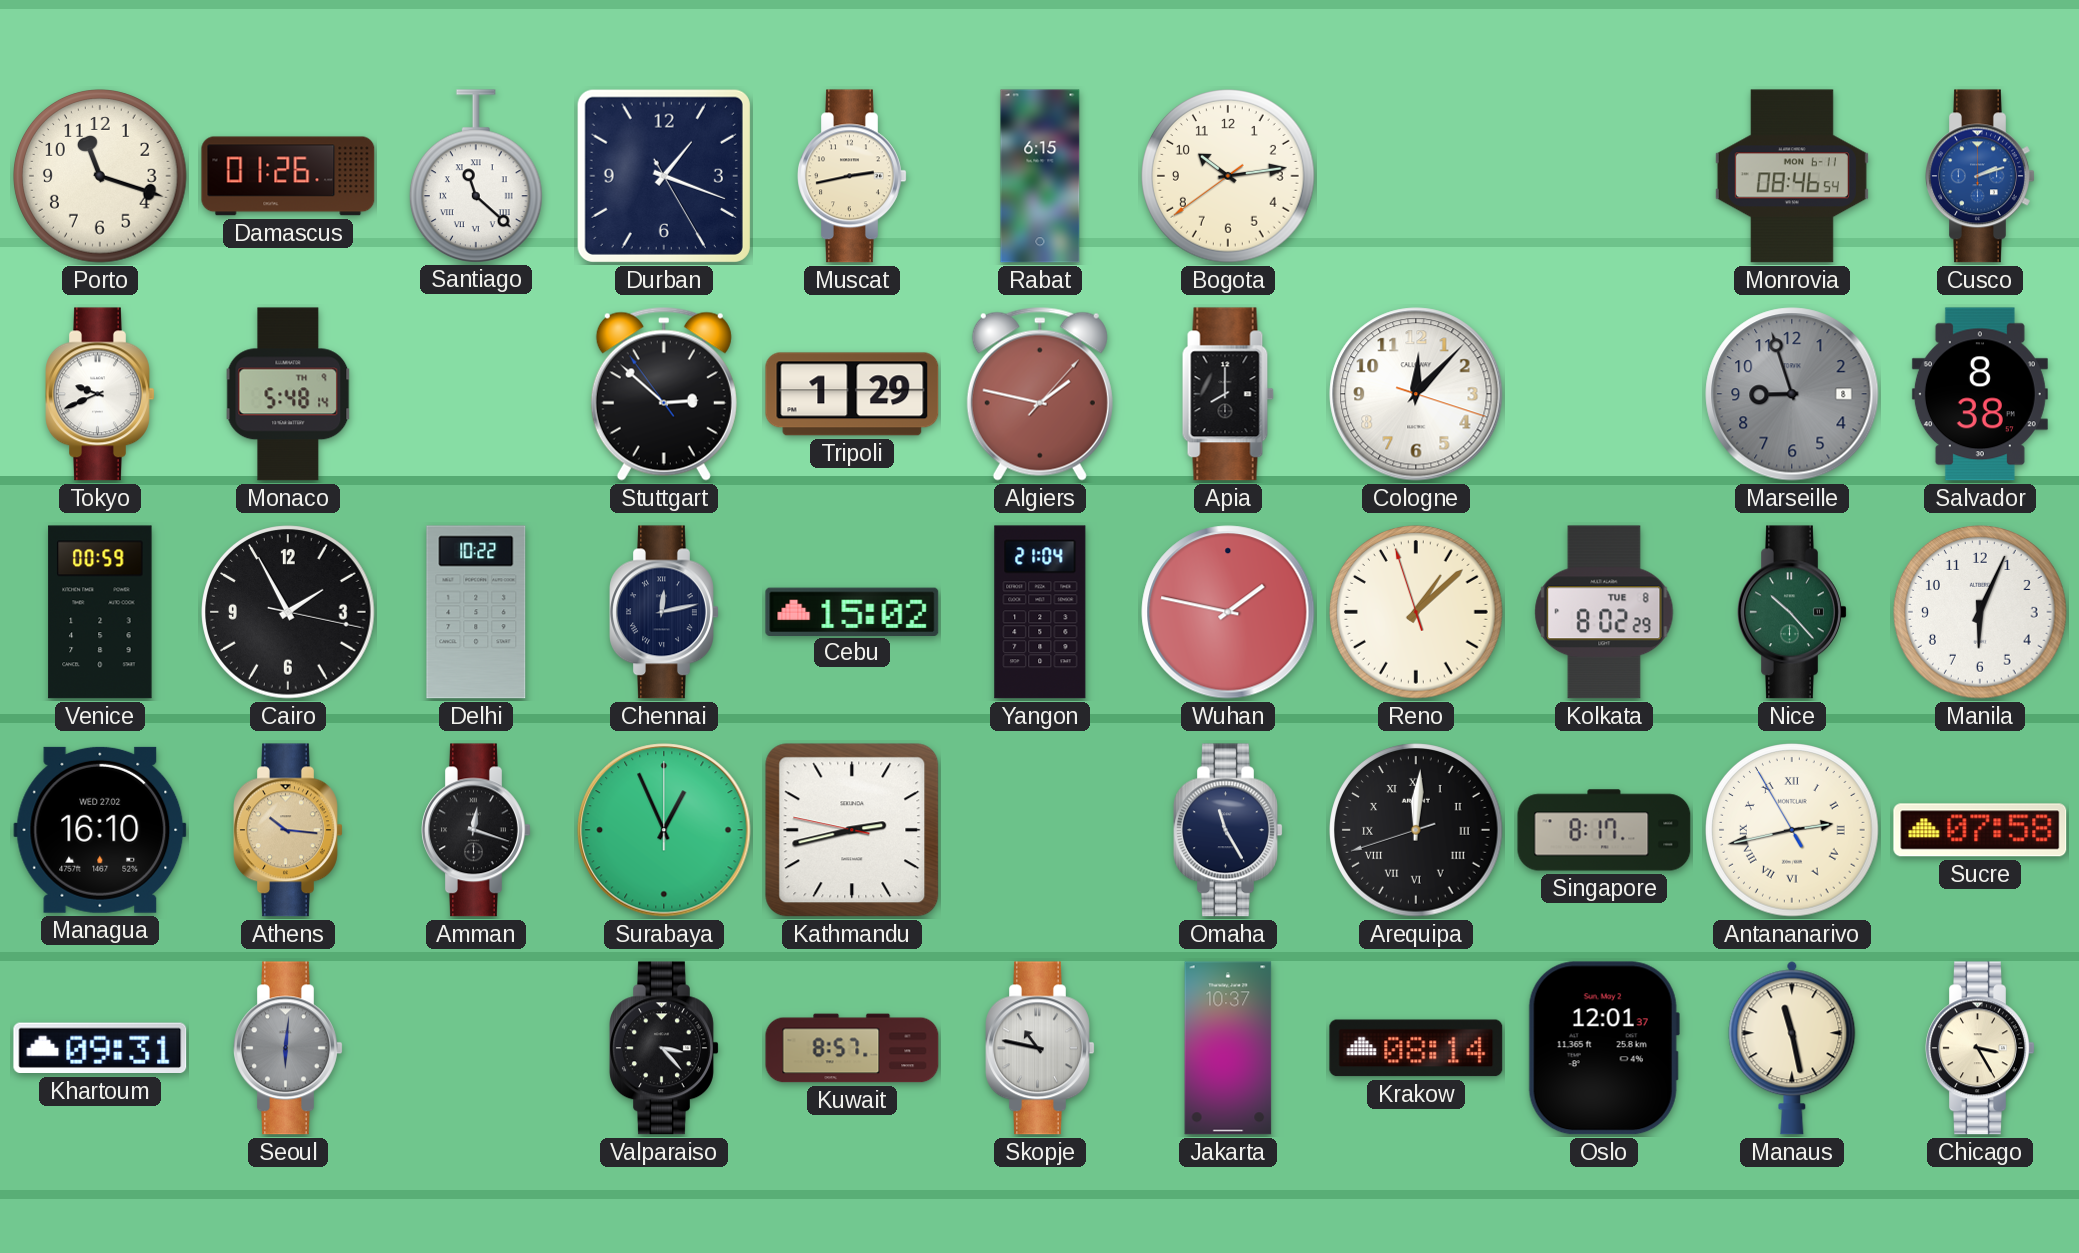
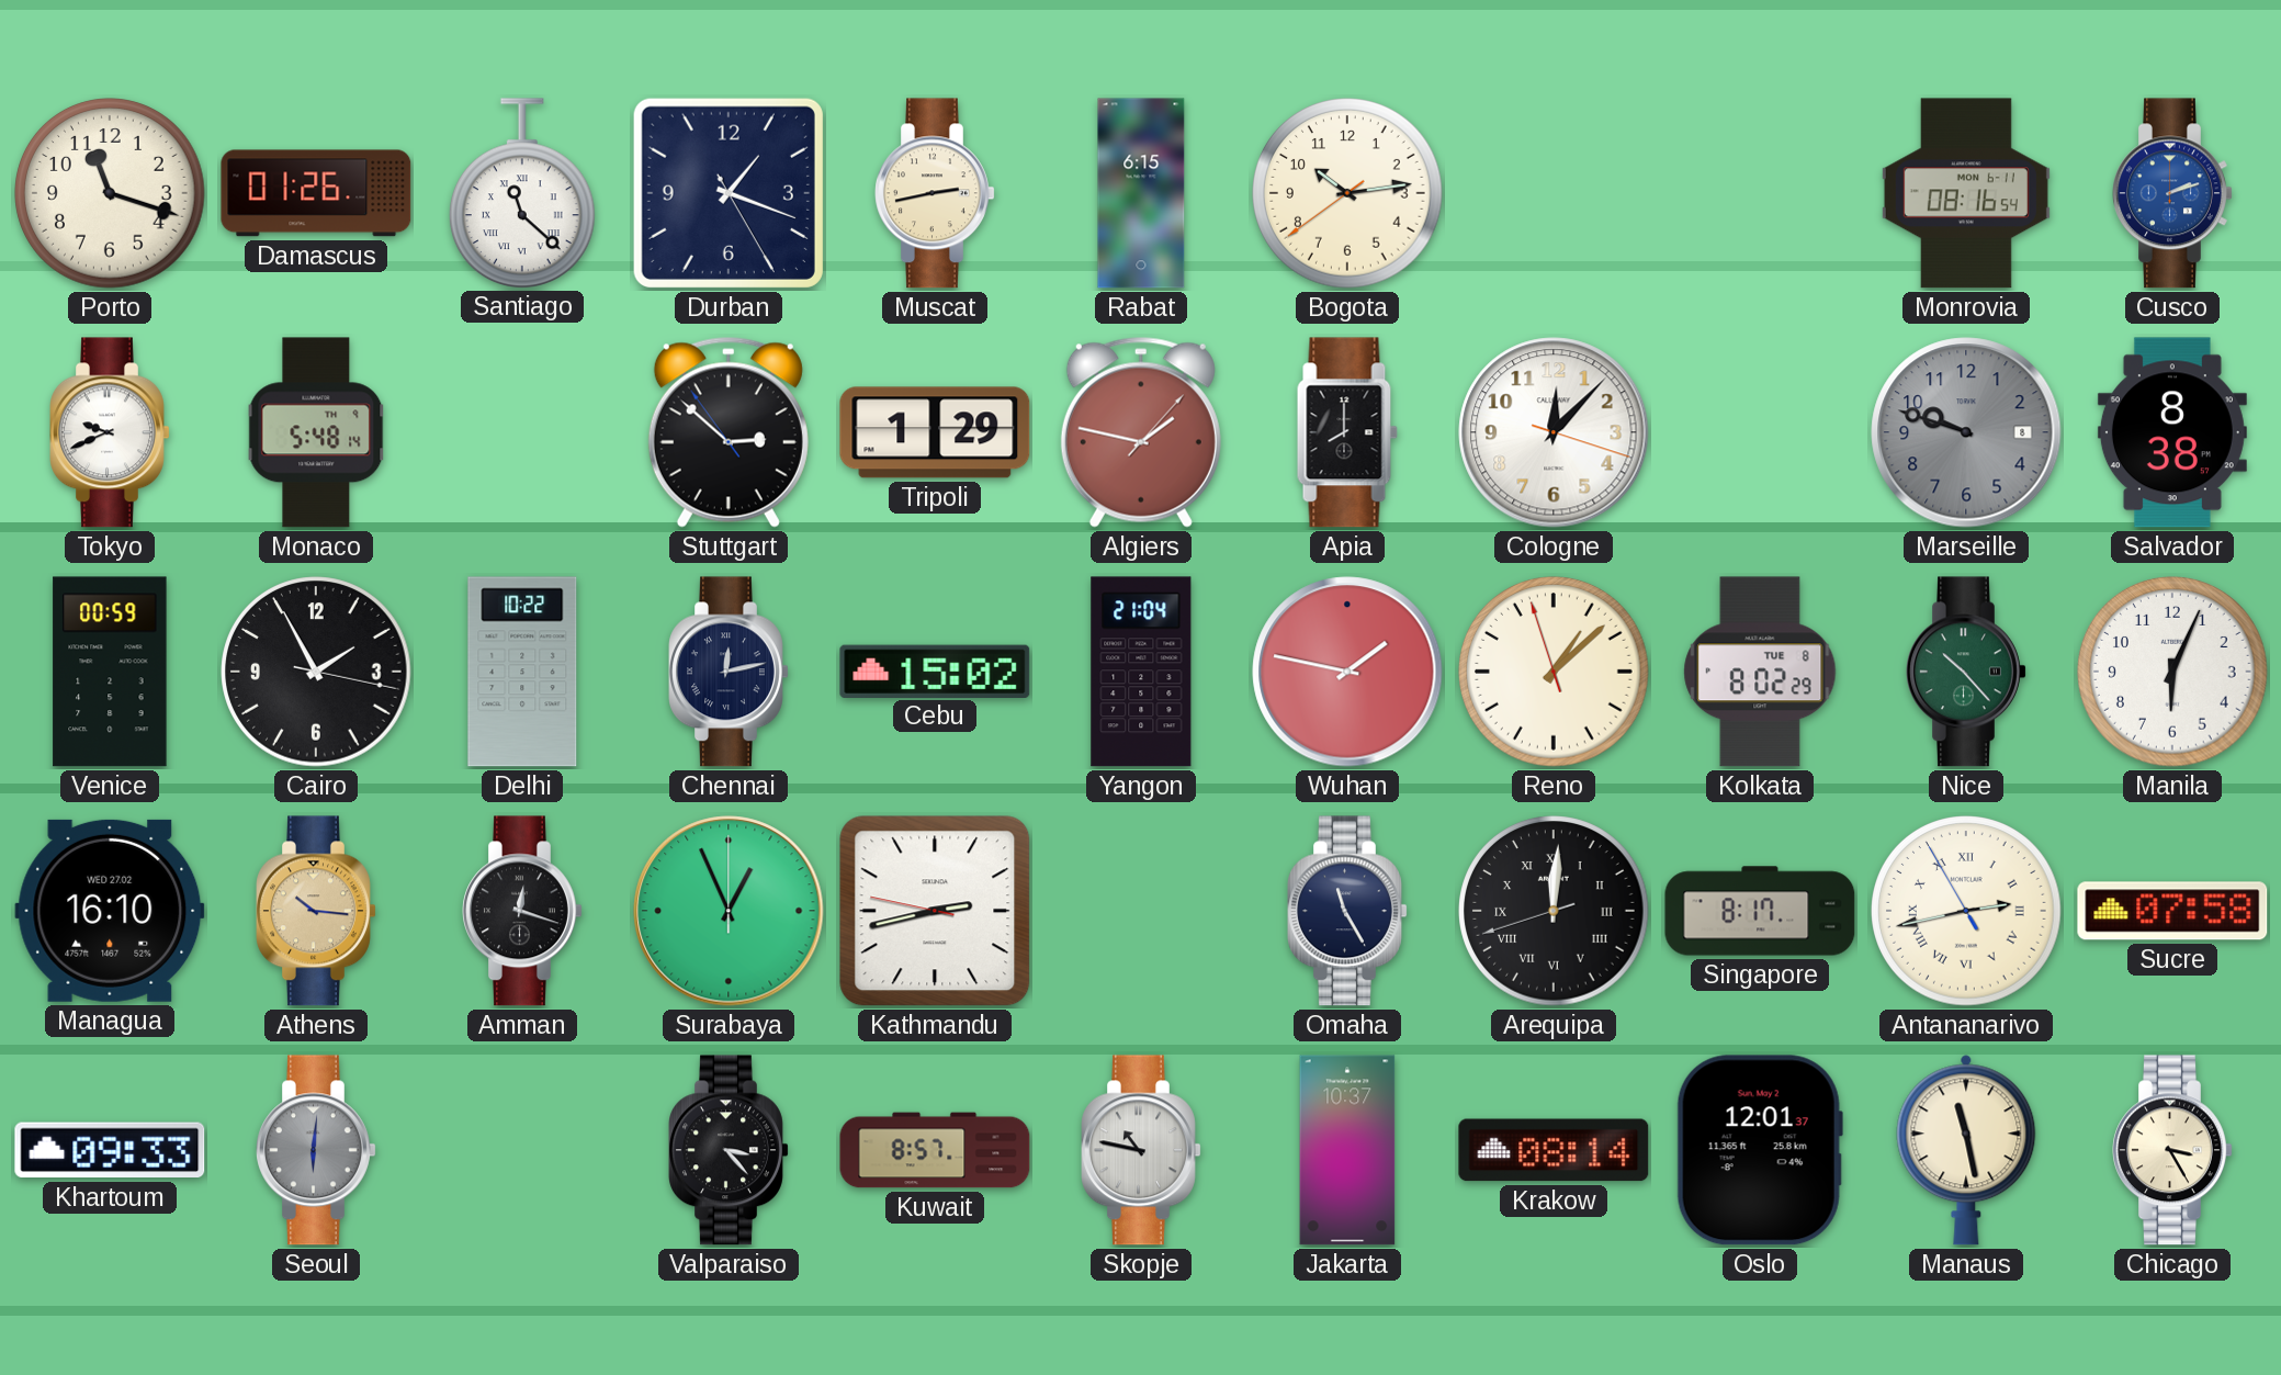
Monrovia: 08:46 -> 08:16 (1966, 193)
Marseille: 8:57 -> 9:48 (1966, 432)
Khartoum: 09:31 -> 09:33 (110, 1150)
